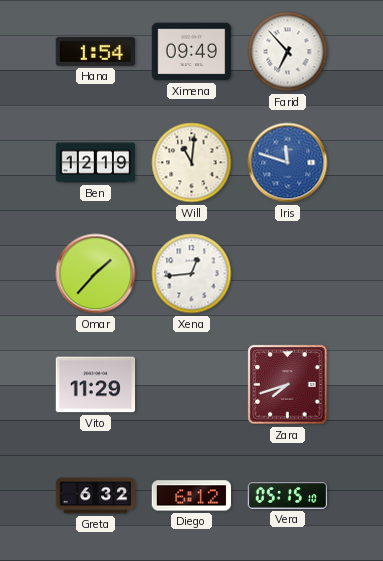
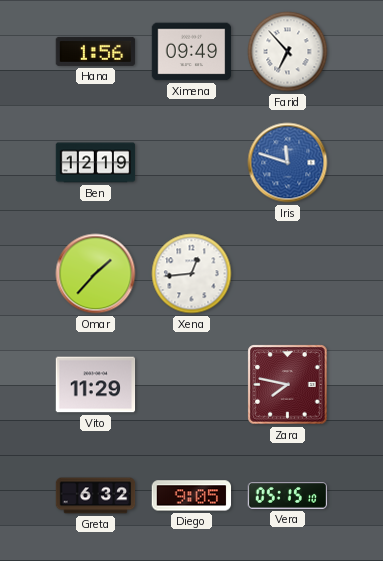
Hana: 1:54 -> 1:56 (96, 51)
Will: 11:01 -> none (192, 163)
Zara: 7:42 -> 7:47 (288, 385)
Diego: 6:12 -> 9:05 (192, 496)
